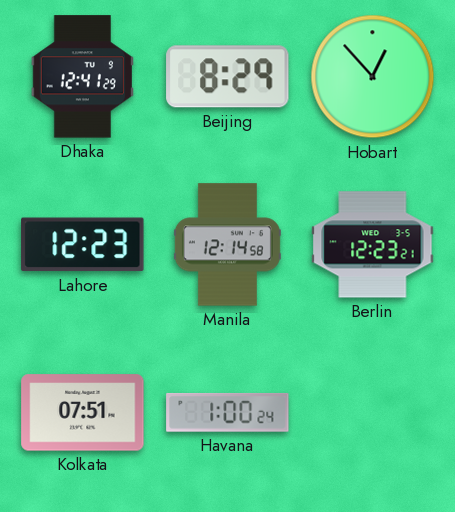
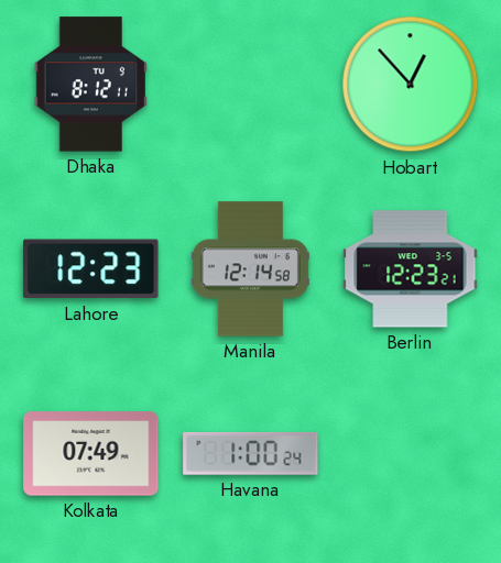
Dhaka: 12:41 -> 8:12 (90, 85)
Beijing: 8:29 -> none (228, 77)
Kolkata: 07:51 -> 07:49 (91, 454)
